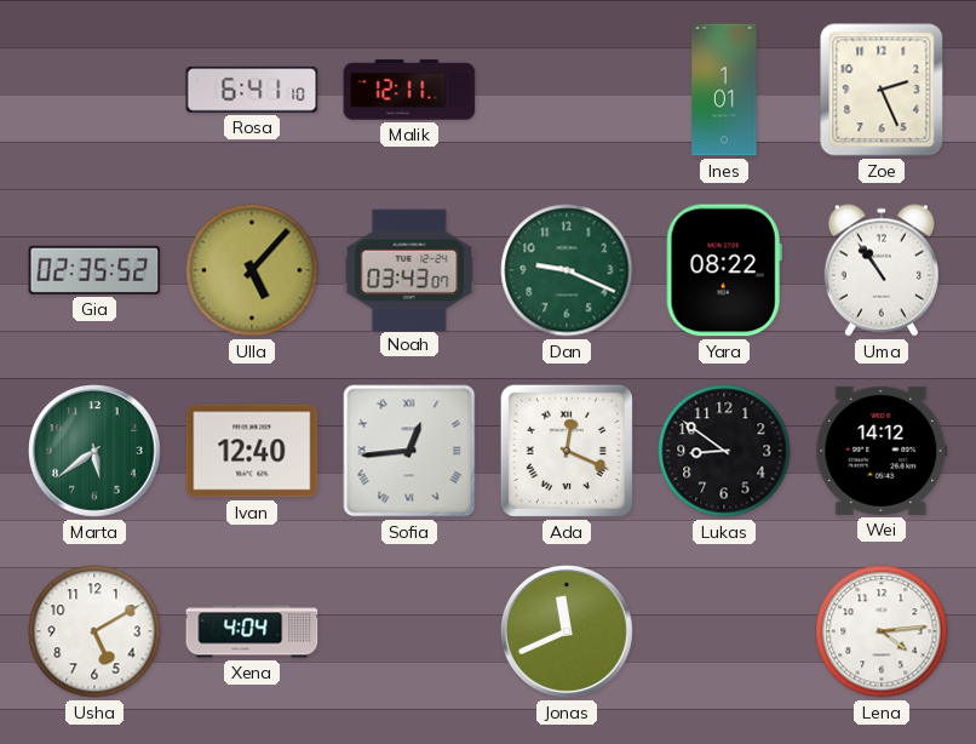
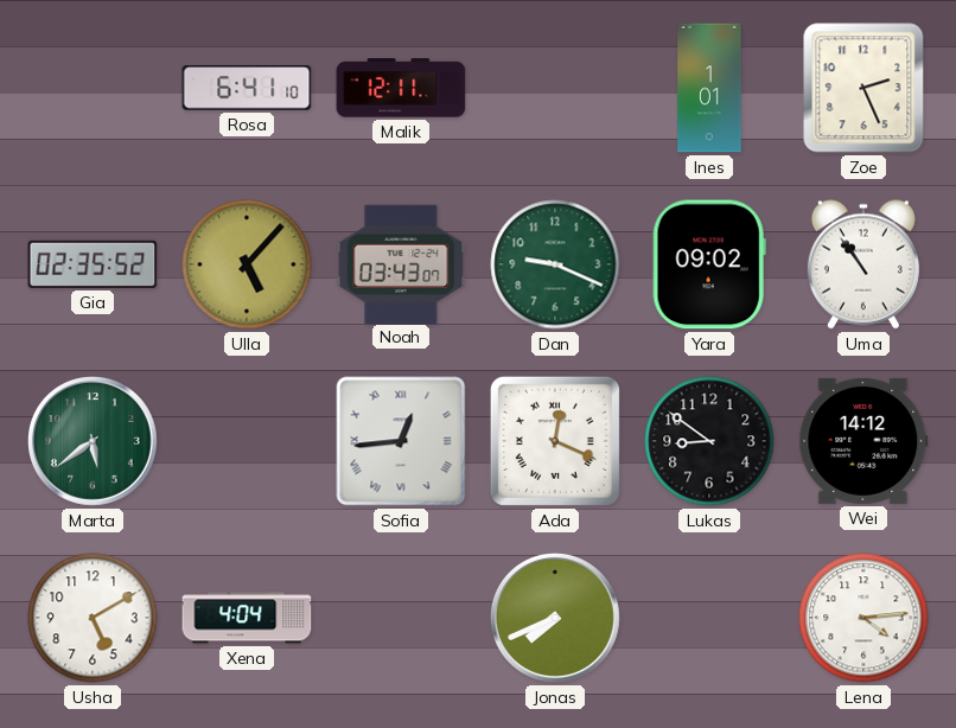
Yara: 08:22 -> 09:02 (709, 264)
Ivan: 12:40 -> none (252, 451)
Jonas: 11:41 -> 7:41 (556, 619)
